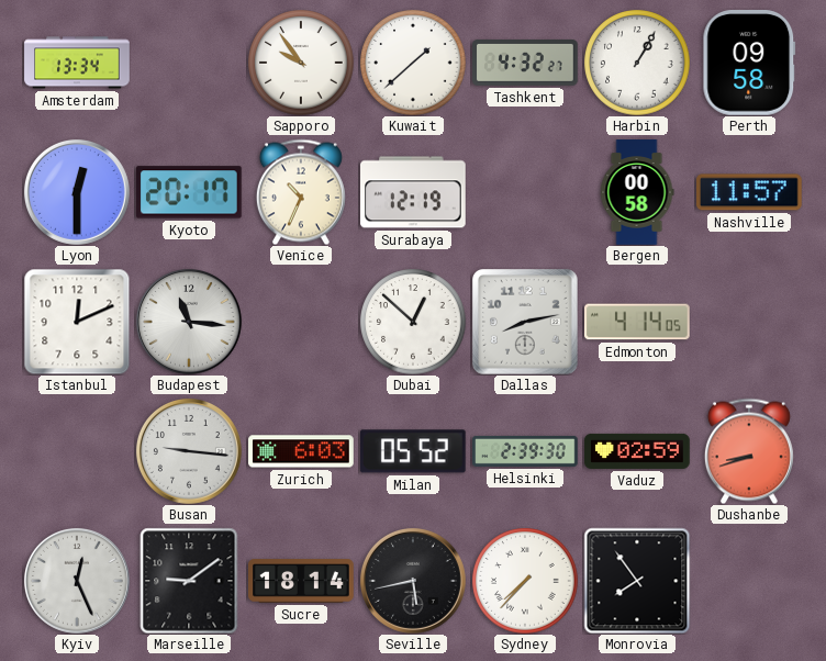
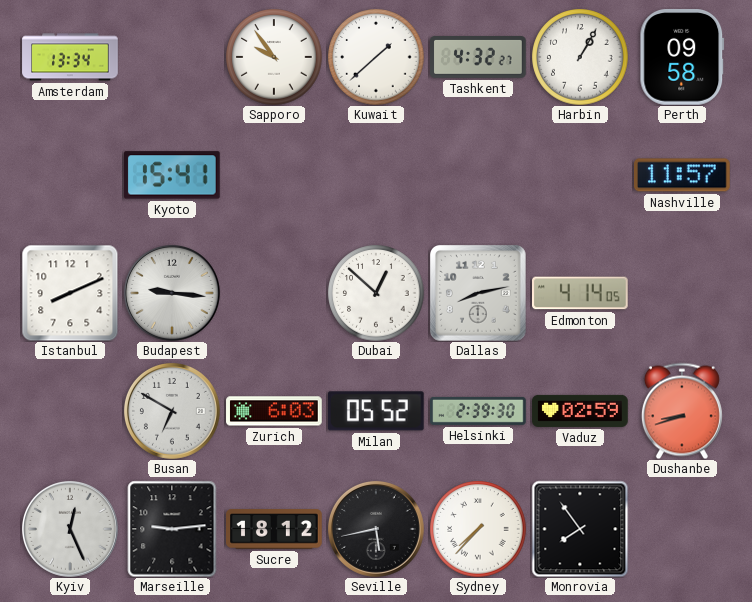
Lyon: 12:30 -> none (77, 192)
Kyoto: 20:17 -> 15:41 (173, 175)
Venice: 10:34 -> none (301, 192)
Surabaya: 12:19 -> none (414, 192)
Bergen: 00:58 -> none (637, 192)
Istanbul: 12:11 -> 8:11 (70, 293)
Budapest: 11:16 -> 9:16 (172, 293)
Busan: 9:16 -> 6:50 (172, 411)
Marseille: 9:09 -> 9:14 (172, 529)
Sucre: 18:14 -> 18:12 (274, 529)
